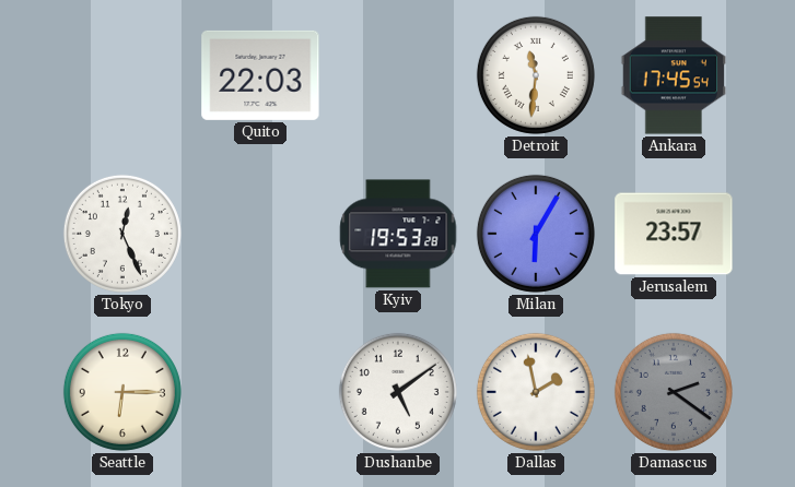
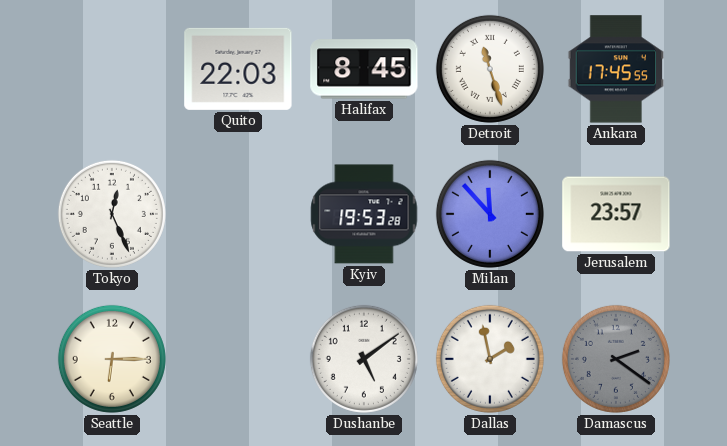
Halifax: none -> 8:45 (364, 69)
Detroit: 11:31 -> 11:27 (490, 69)
Ankara: 17:45:54 -> 17:45:55 (616, 69)
Milan: 6:05 -> 11:53 (490, 214)
